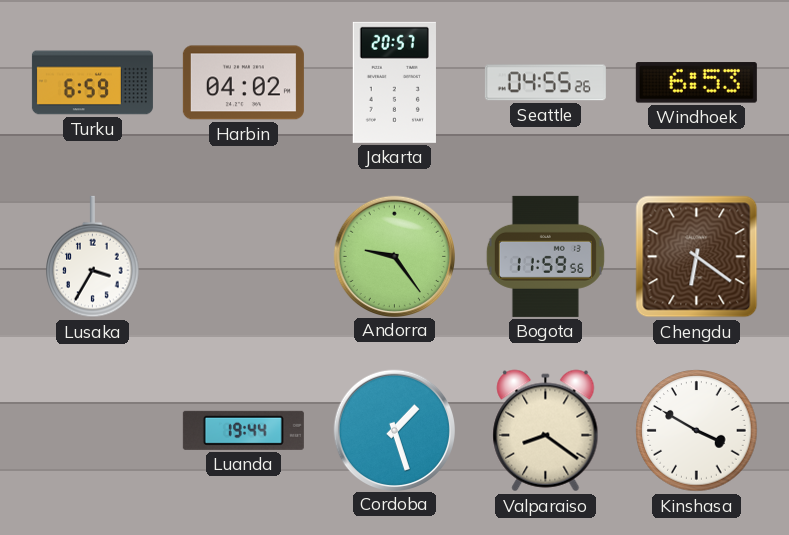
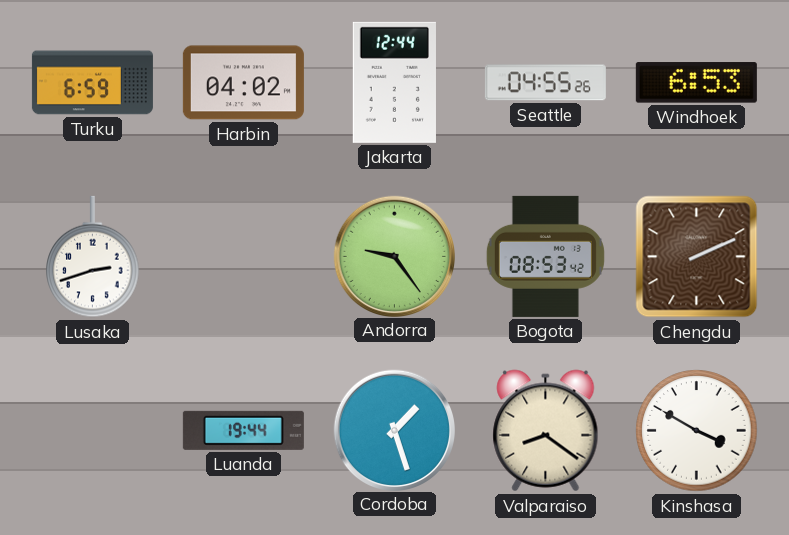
Jakarta: 20:57 -> 12:44 (394, 82)
Lusaka: 3:35 -> 2:42 (93, 257)
Bogota: 11:59 -> 08:53 (545, 256)
Chengdu: 6:21 -> 2:11 (697, 257)
